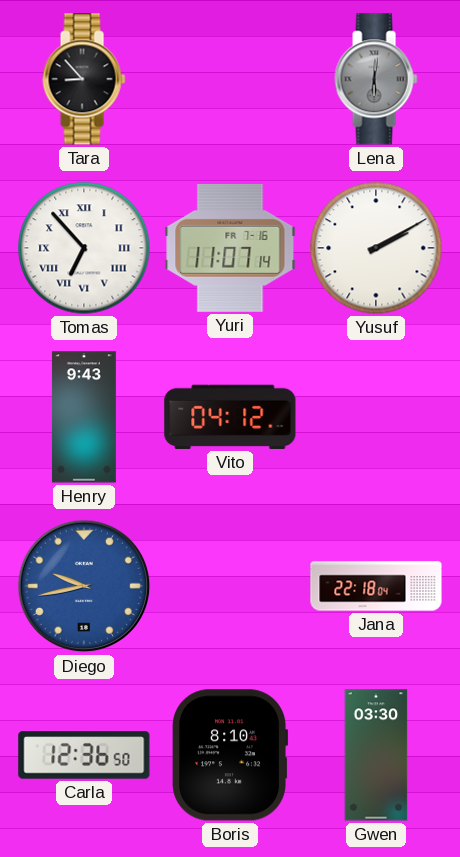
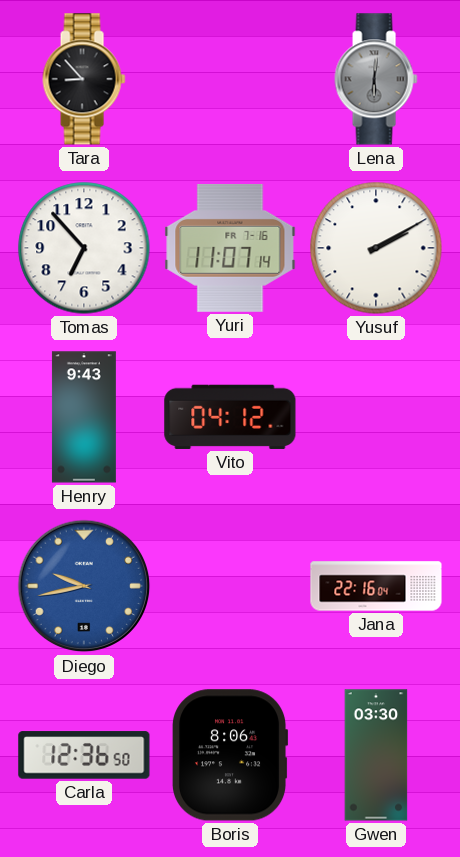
Tomas numerals: Roman -> Arabic (84, 248)
Jana: 22:18 -> 22:16 (376, 586)
Boris: 8:10 -> 8:06 (231, 755)
